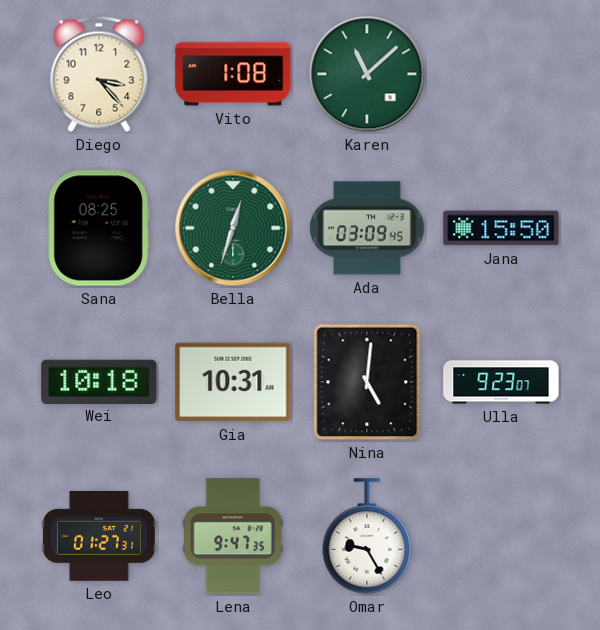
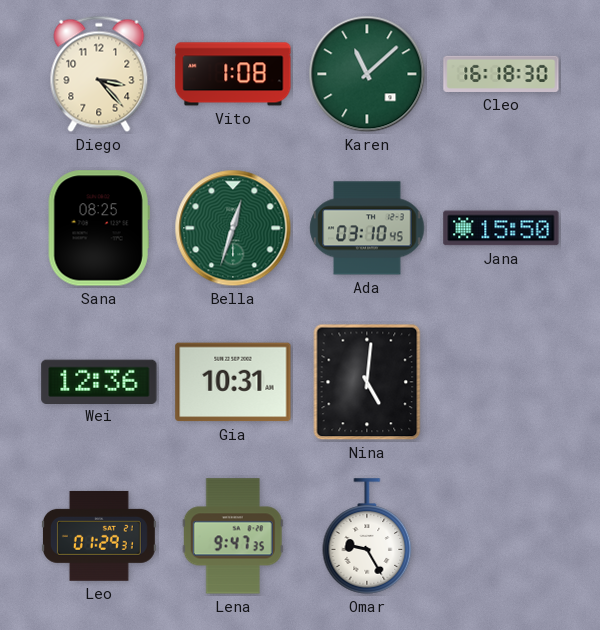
Cleo: none -> 16:18 (501, 74)
Ada: 03:09 -> 03:10 (367, 228)
Wei: 10:18 -> 12:36 (99, 381)
Ulla: 9:23 -> none (501, 382)
Leo: 01:27 -> 01:29 (99, 536)
